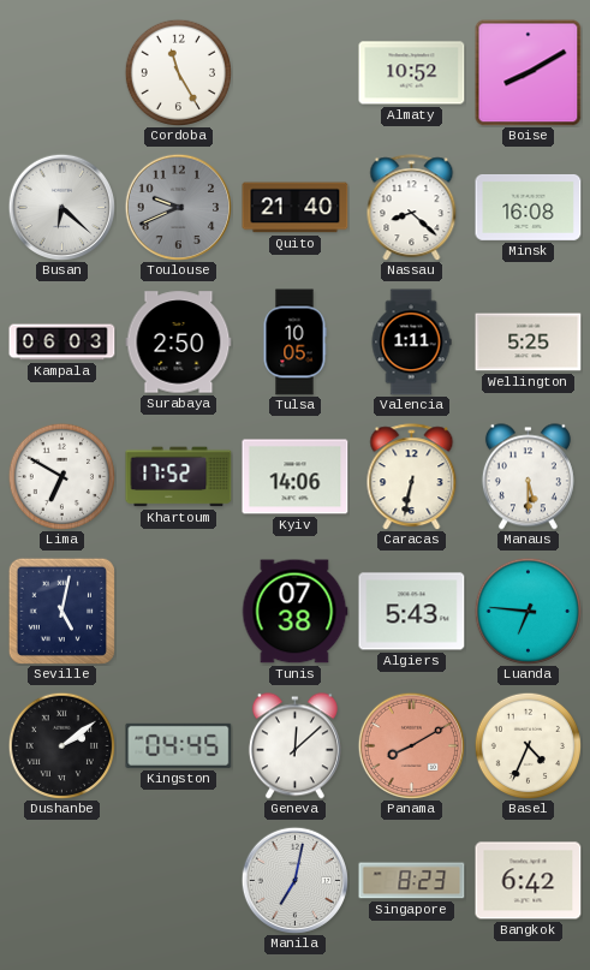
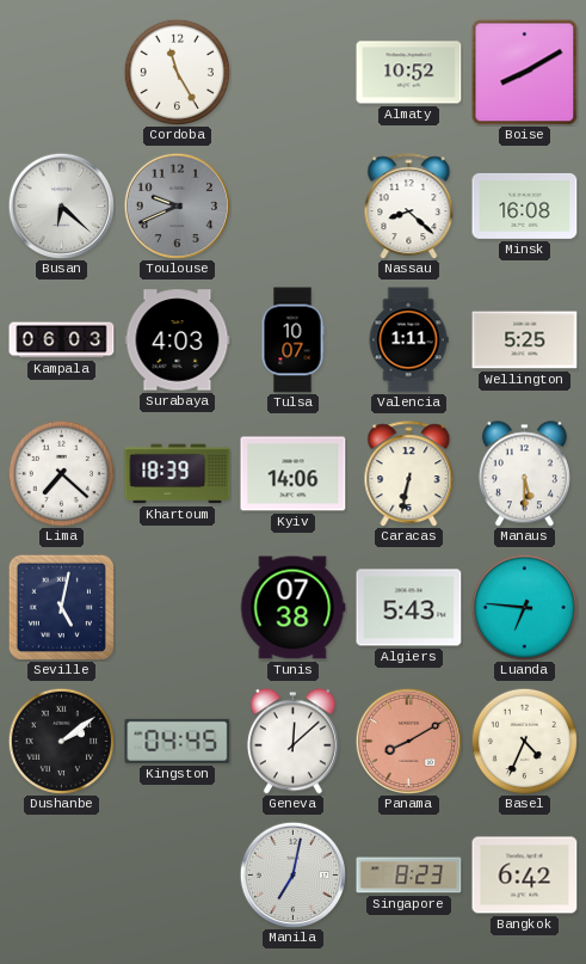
Quito: 21:40 -> none (296, 208)
Surabaya: 2:50 -> 4:03 (178, 340)
Tulsa: 10:05 -> 10:07 (292, 340)
Lima: 6:50 -> 7:22 (61, 473)
Khartoum: 17:52 -> 18:39 (178, 474)
